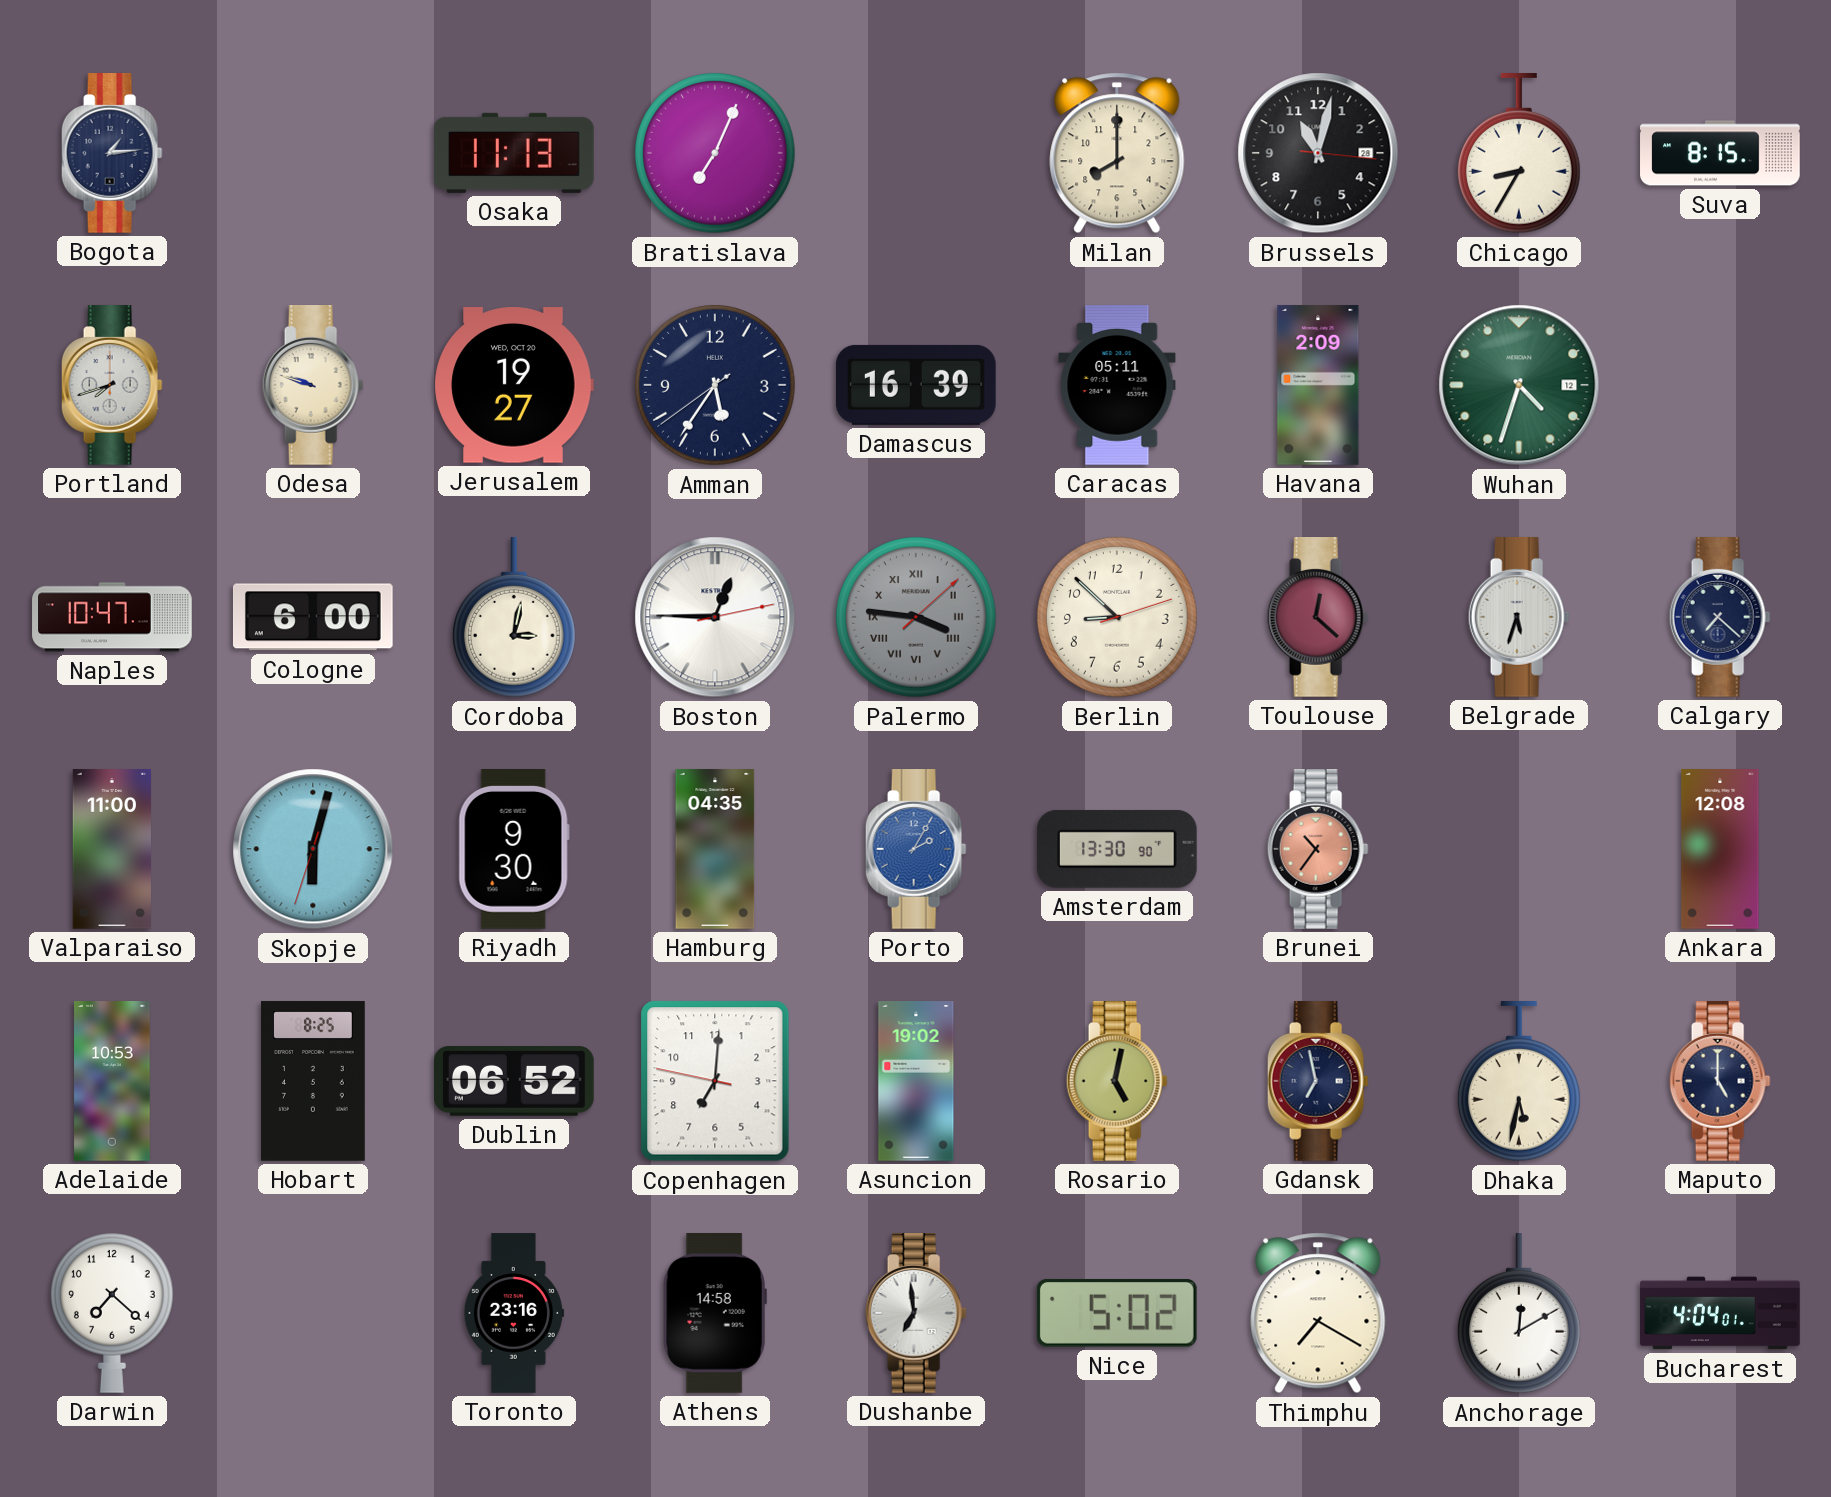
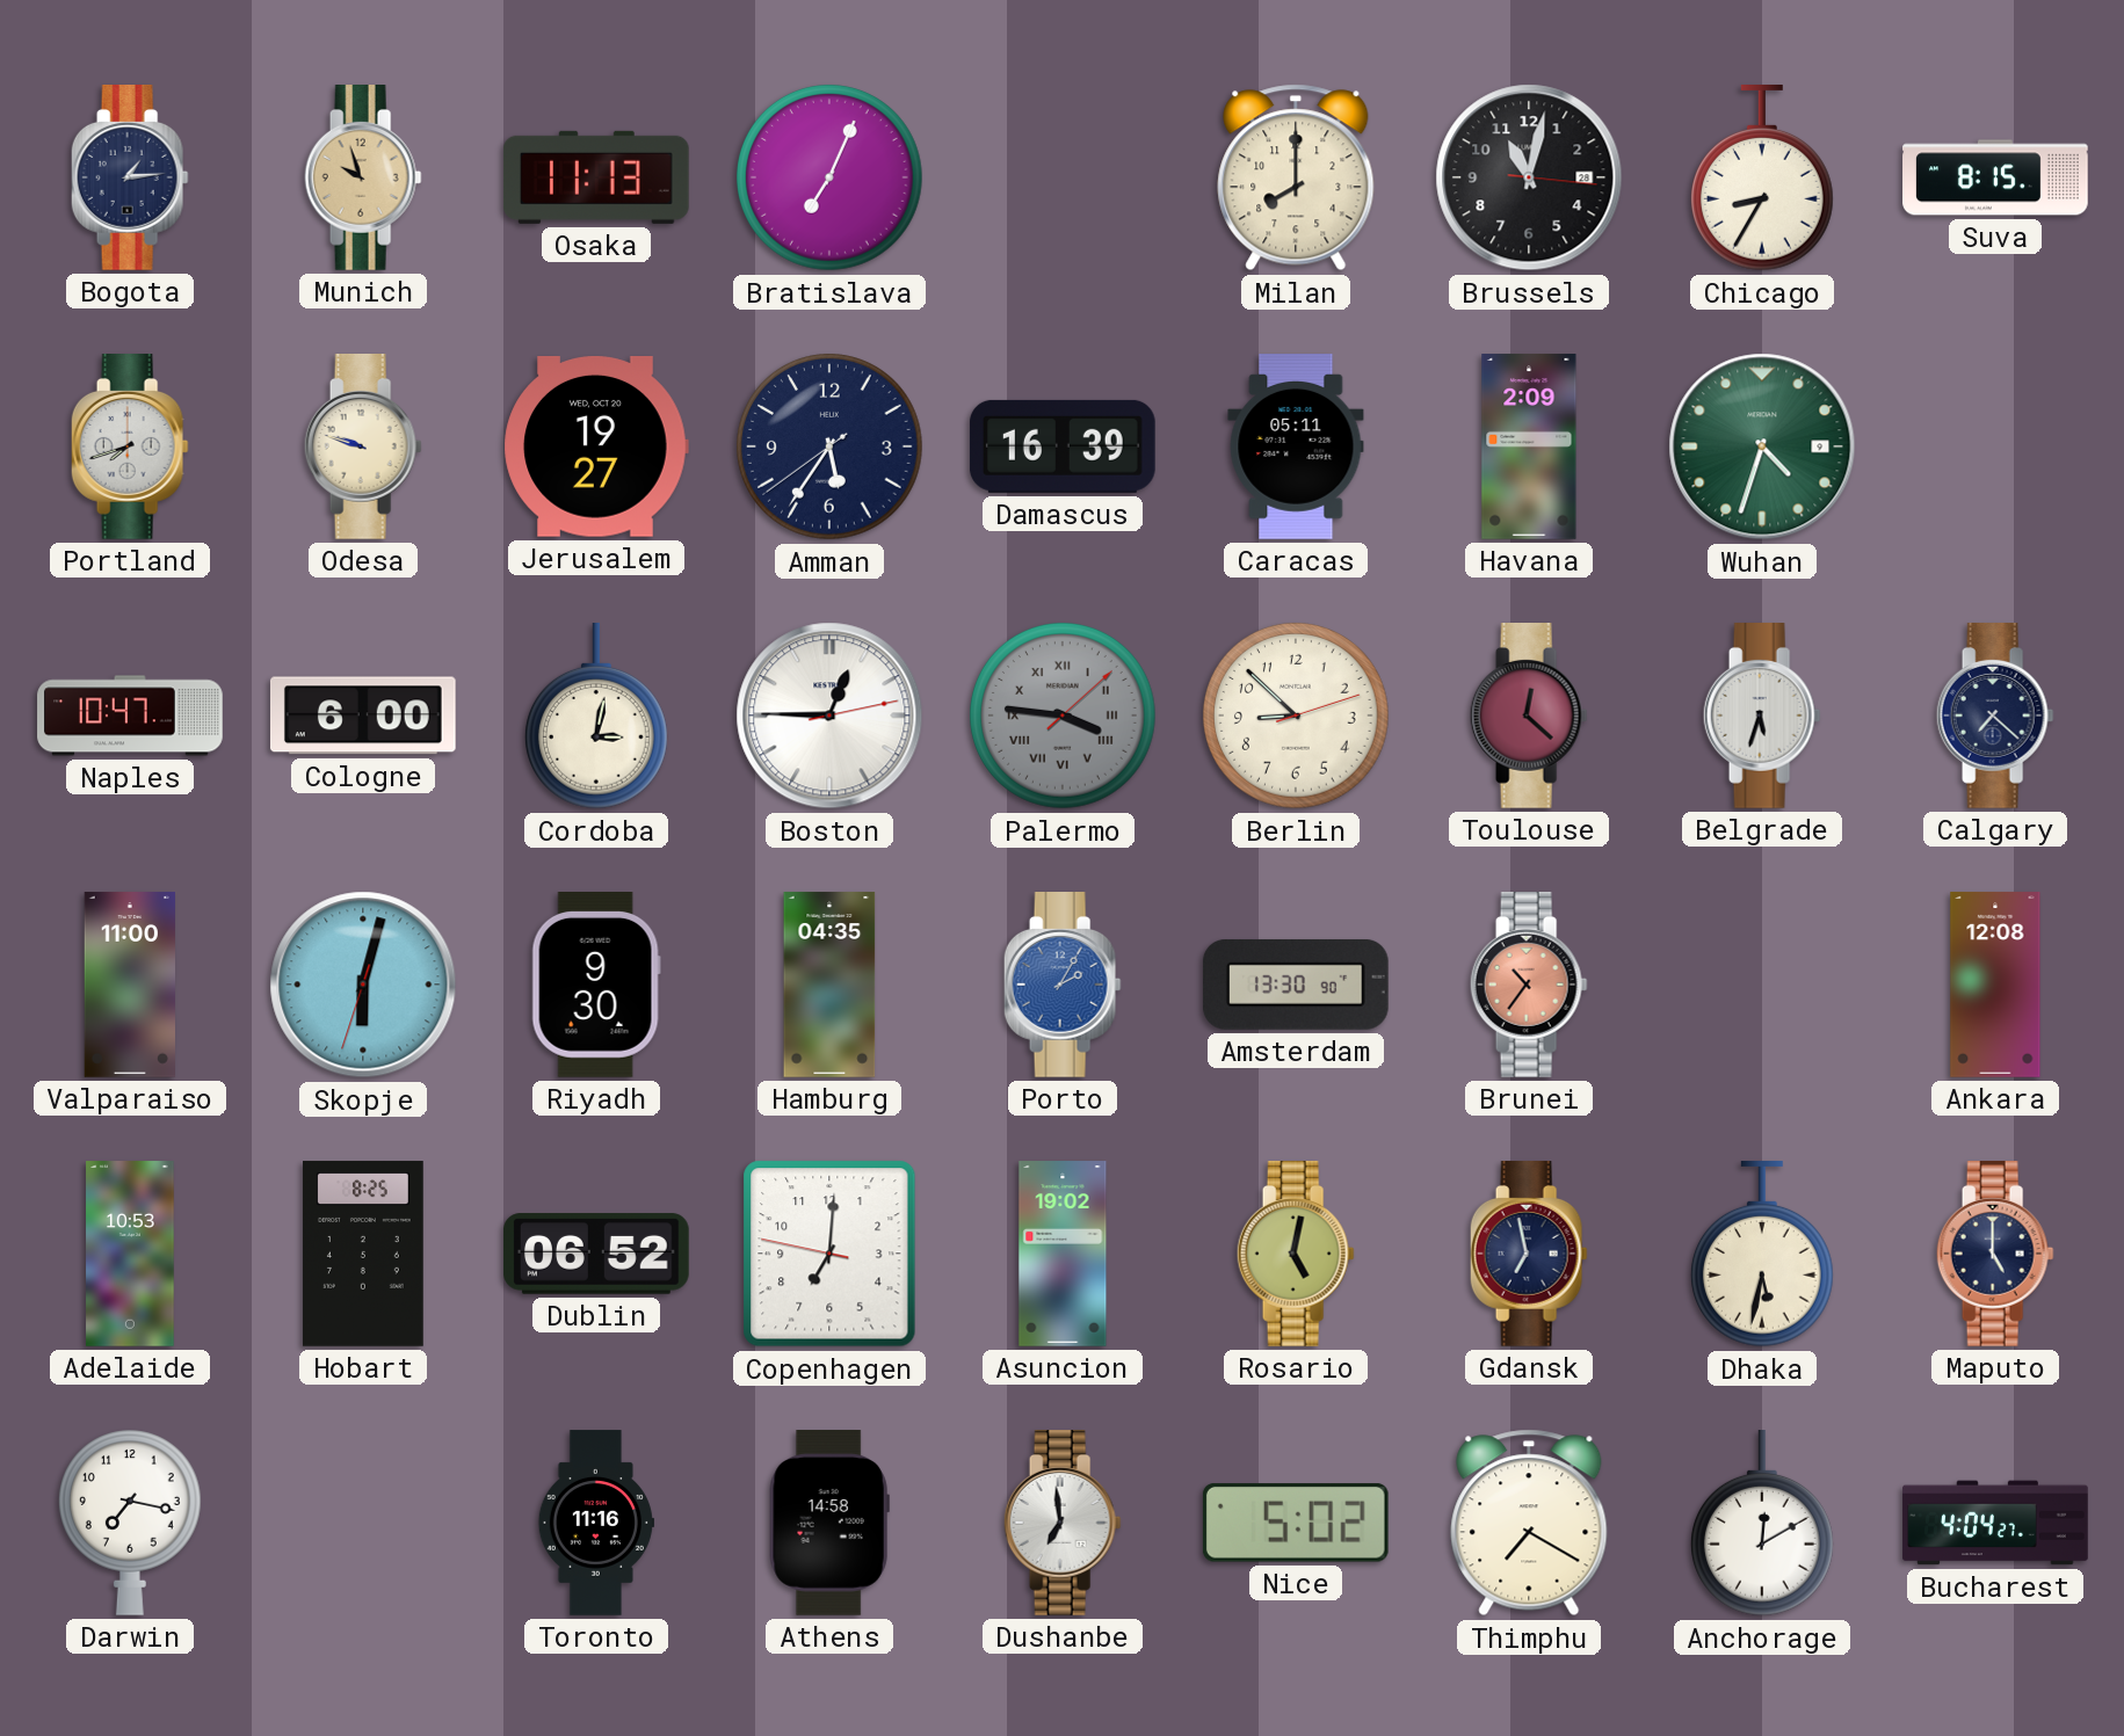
Munich: none -> 9:57 (363, 179)
Wuhan date: 12 -> 9 (1762, 446)
Darwin: 7:22 -> 7:17 (130, 1523)
Toronto: 23:16 -> 11:16 (596, 1523)
Bucharest: 4:04:01 -> 4:04:27 (1995, 1523)
